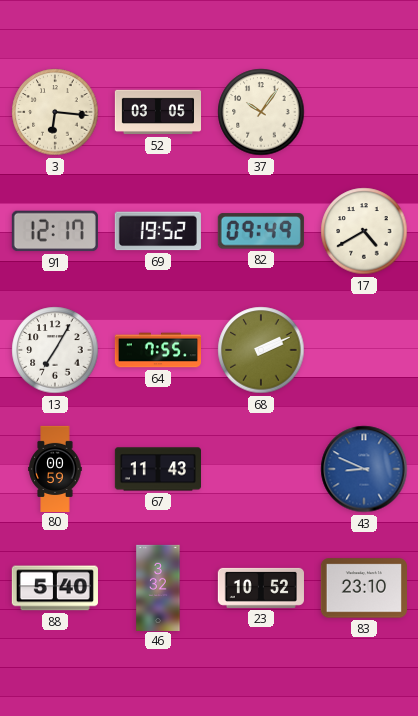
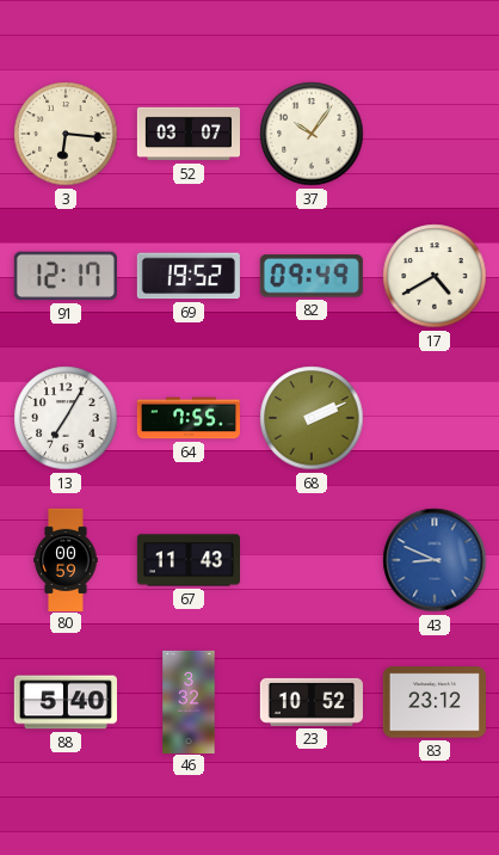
52: 03:05 -> 03:07 (187, 134)
83: 23:10 -> 23:12 (435, 702)
